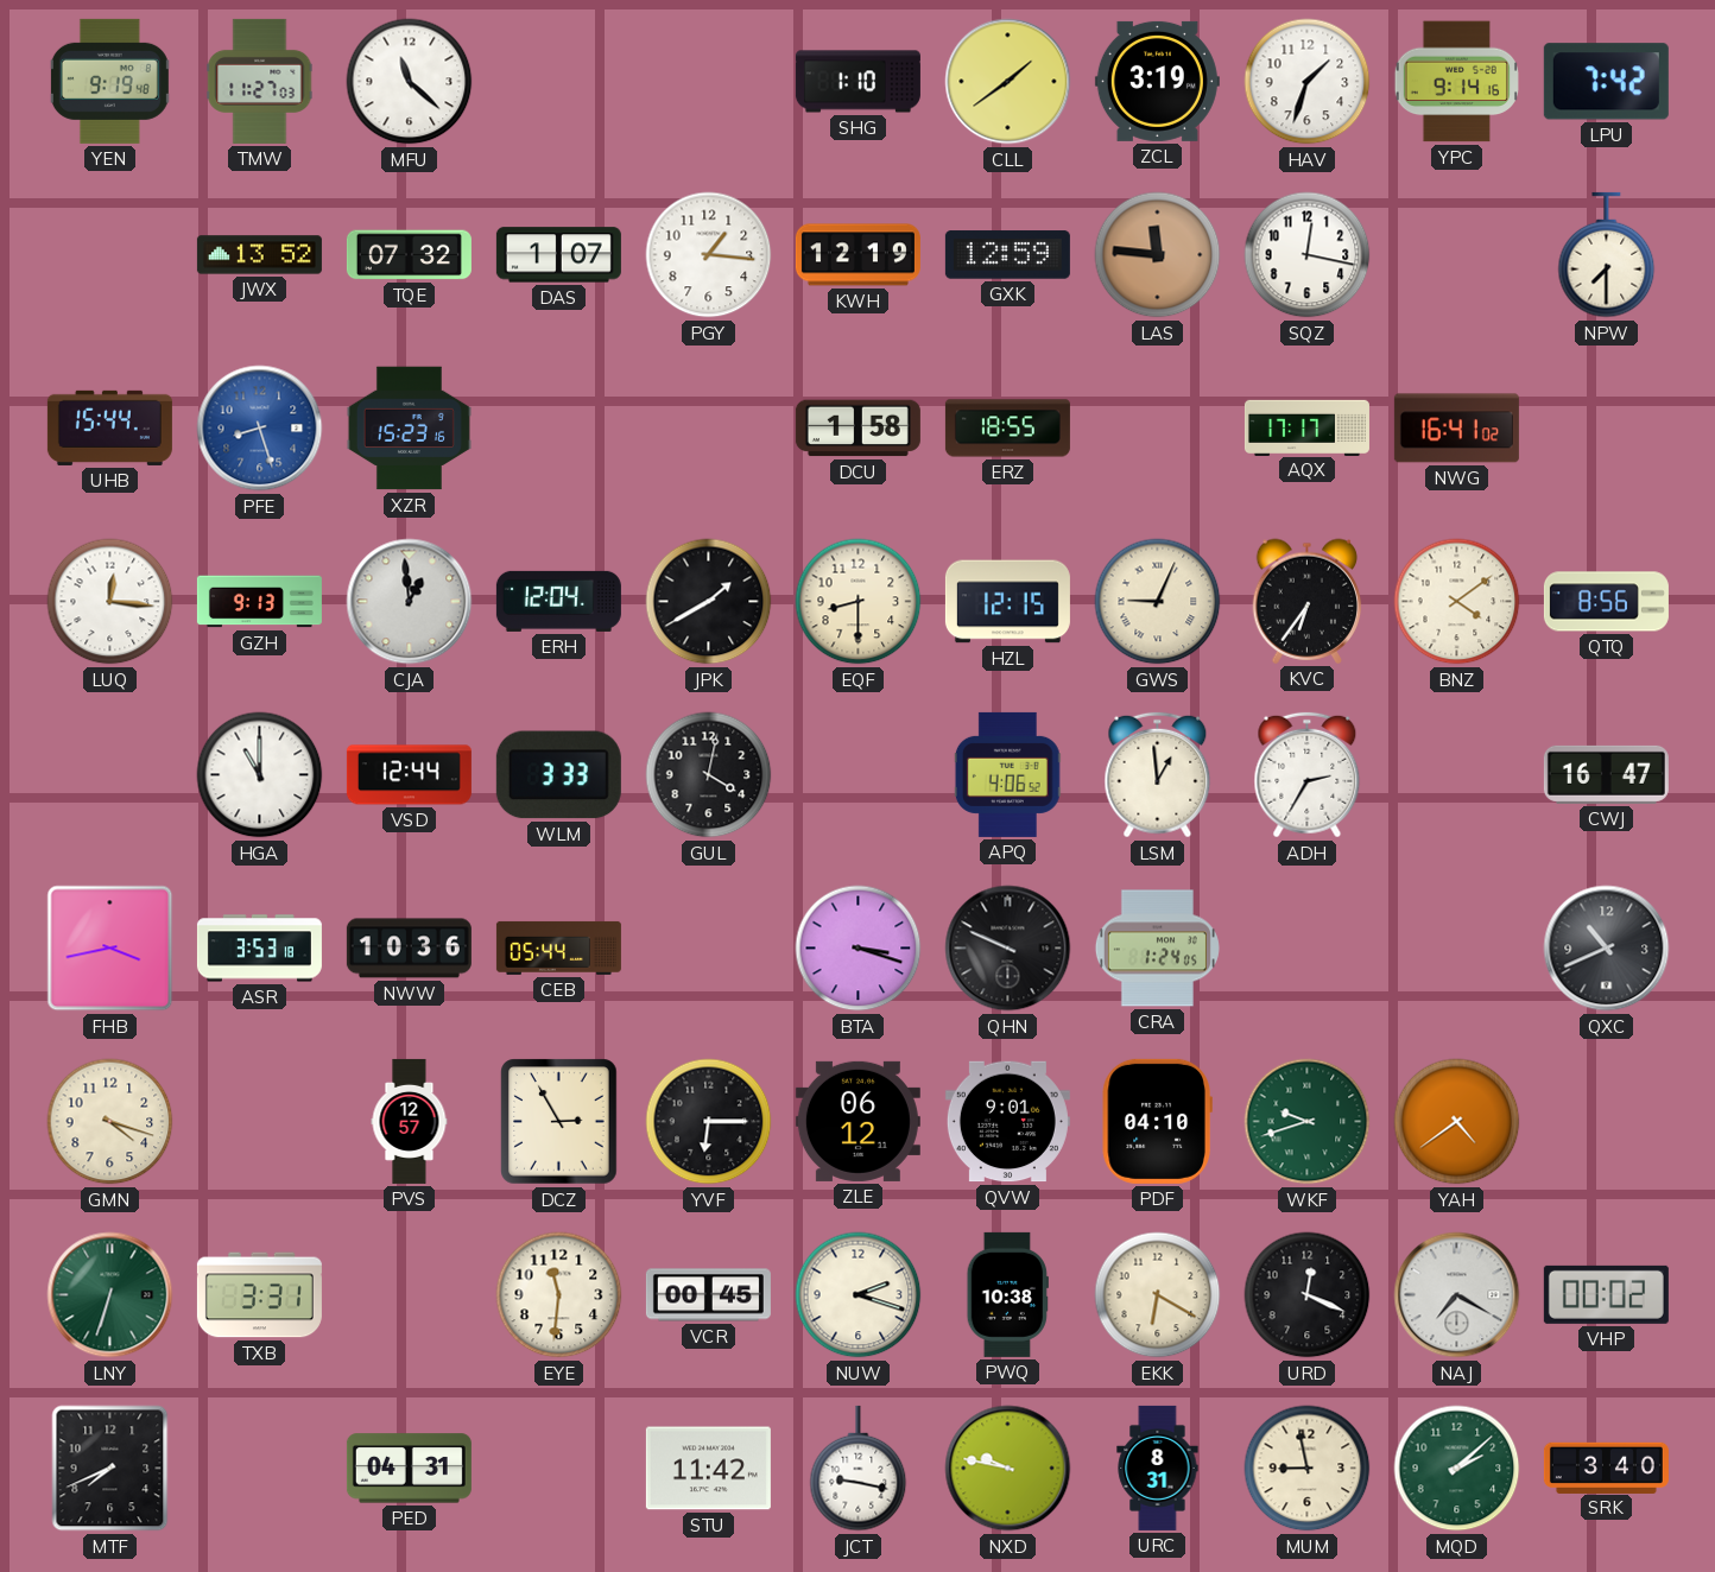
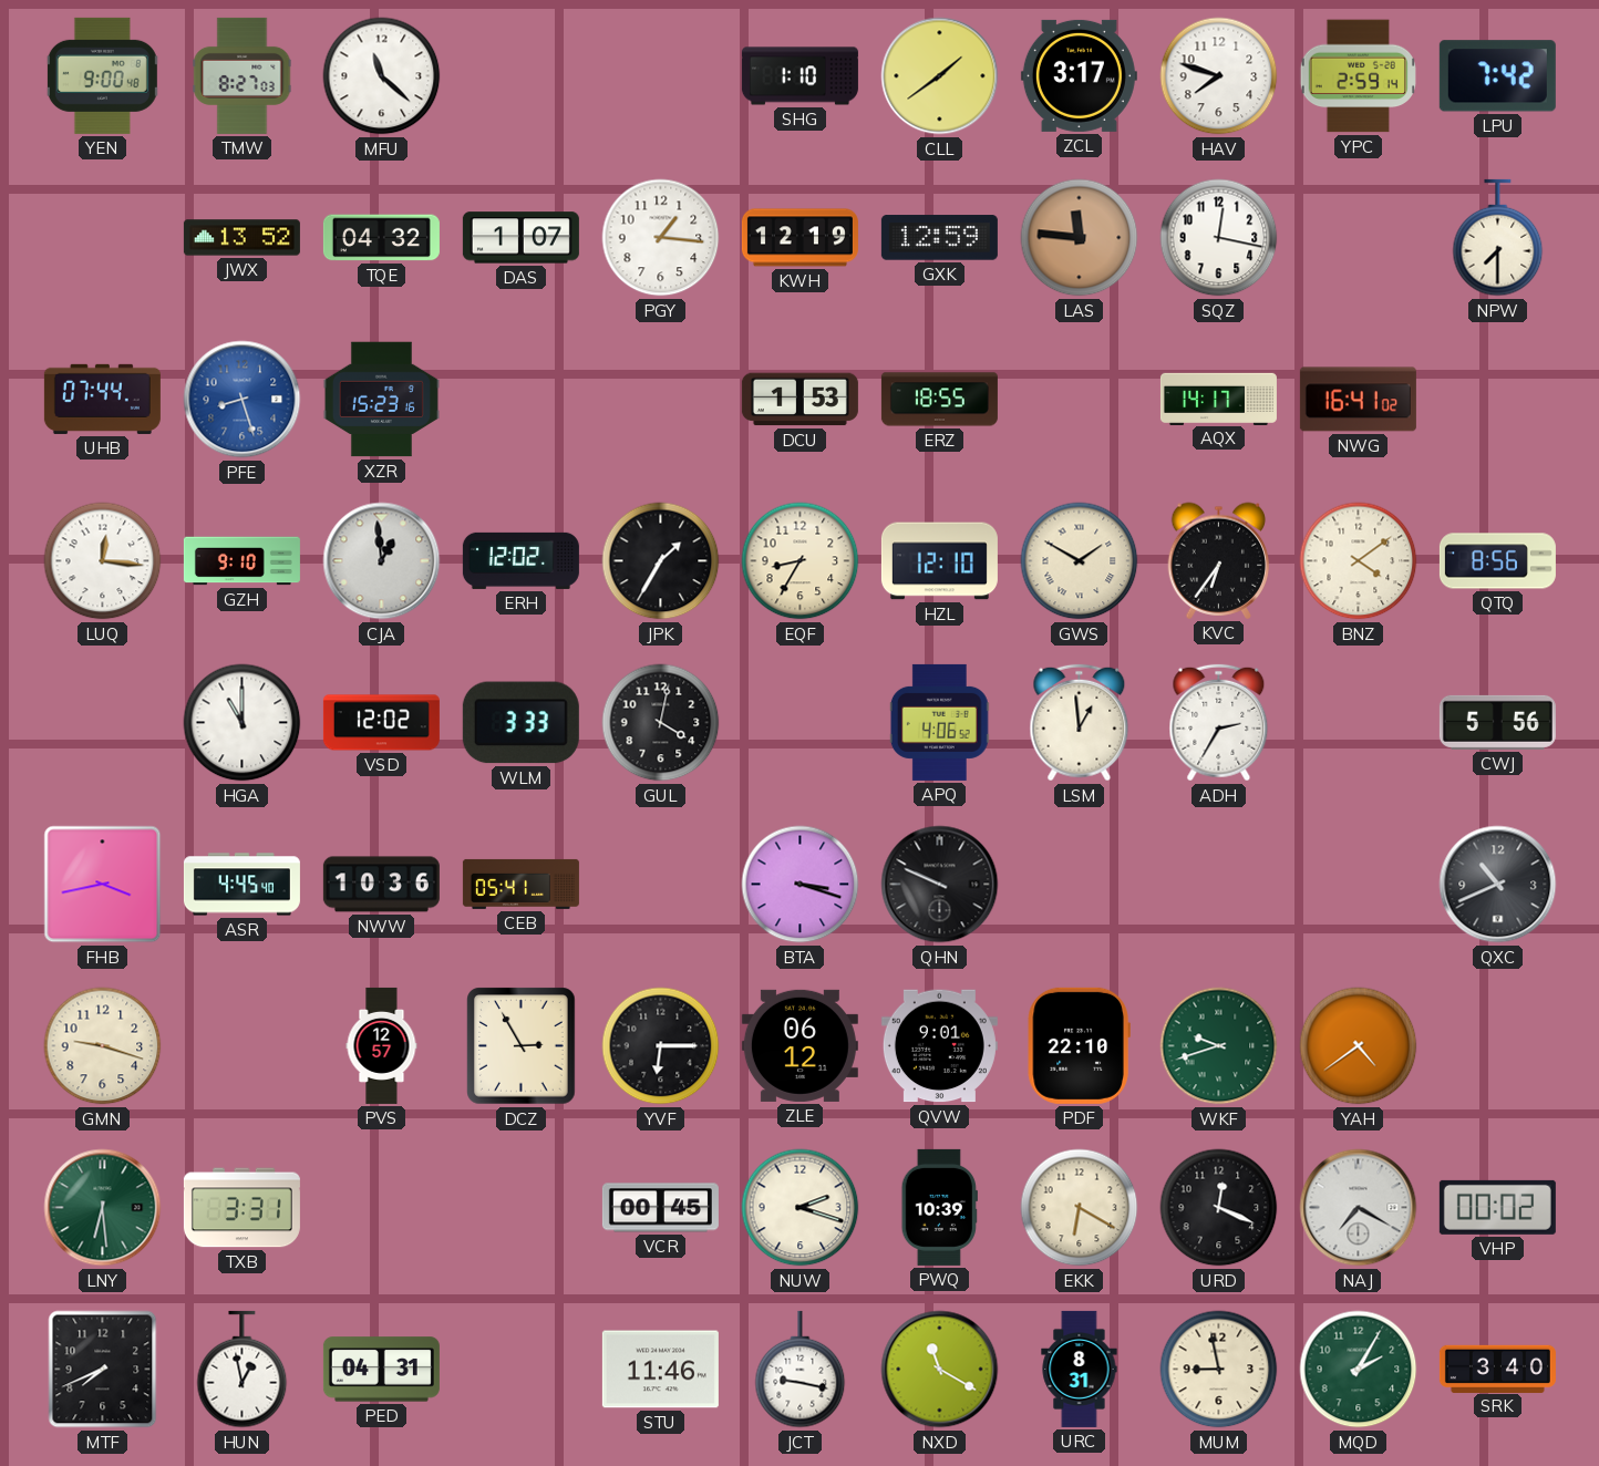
YEN: 9:19 -> 9:00 (102, 75)
TMW: 11:27 -> 8:27 (243, 75)
ZCL: 3:19 -> 3:17 (1079, 75)
HAV: 1:33 -> 7:48 (1219, 76)
YPC: 9:14 -> 2:59 (1358, 76)
TQE: 07:32 -> 04:32 (381, 238)
UHB: 15:44 -> 07:44 (102, 399)
DCU: 1:58 -> 1:53 (799, 400)
AQX: 17:17 -> 14:17 (1218, 399)
GZH: 9:13 -> 9:10 (241, 561)
ERH: 12:04 -> 12:02 (520, 560)
JPK: 1:40 -> 1:35 (661, 561)
EQF: 8:30 -> 8:35 (801, 561)
HZL: 12:15 -> 12:10 (939, 561)
GWS: 9:04 -> 1:50 (1080, 561)
VSD: 12:44 -> 12:02 (381, 723)
CWJ: 16:47 -> 5:56 (1497, 722)
ASR: 3:53 -> 4:45 (241, 885)
CEB: 05:44 -> 05:41 (520, 884)
CRA: 1:24 -> none (1157, 949)
GMN: 4:18 -> 9:18 (103, 1046)
PDF: 04:10 -> 22:10 (1079, 1045)
LNY: 6:33 -> 6:29 (103, 1208)
EYE: 11:31 -> none (559, 1295)
PWQ: 10:38 -> 10:39 (939, 1207)
HUN: none -> 12:58 (243, 1370)
STU: 11:42 -> 11:46 (660, 1370)
NXD: 9:47 -> 11:20 (940, 1370)
MQD: 2:08 -> 2:05 (1359, 1370)
